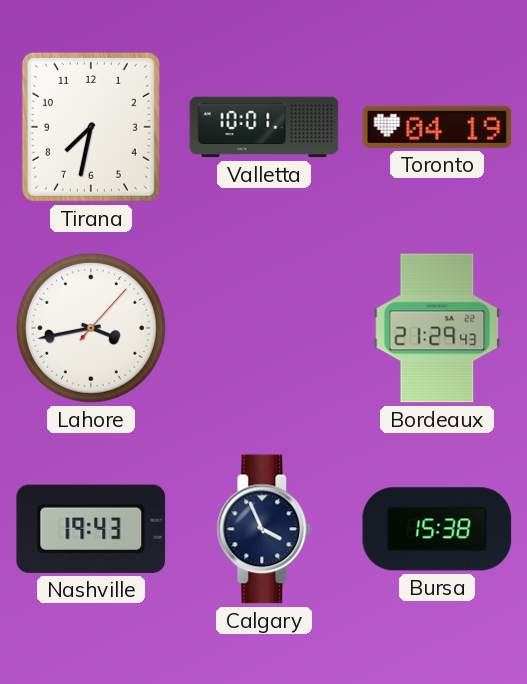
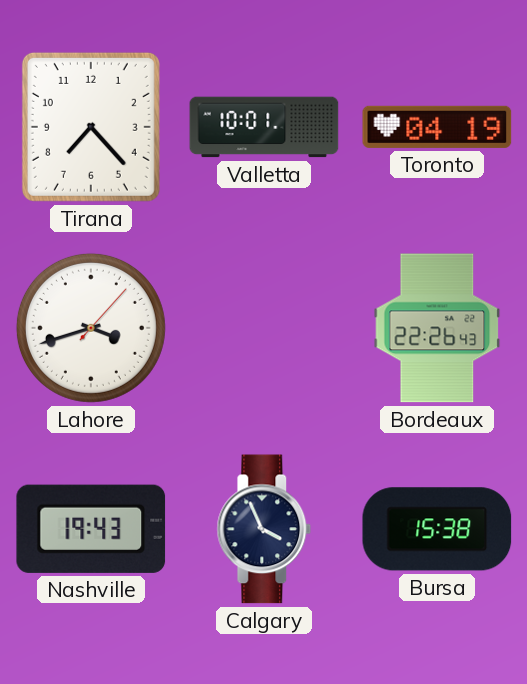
Tirana: 7:32 -> 7:23 (91, 127)
Lahore: 3:43 -> 3:42 (91, 328)
Bordeaux: 21:29 -> 22:26 (437, 328)
